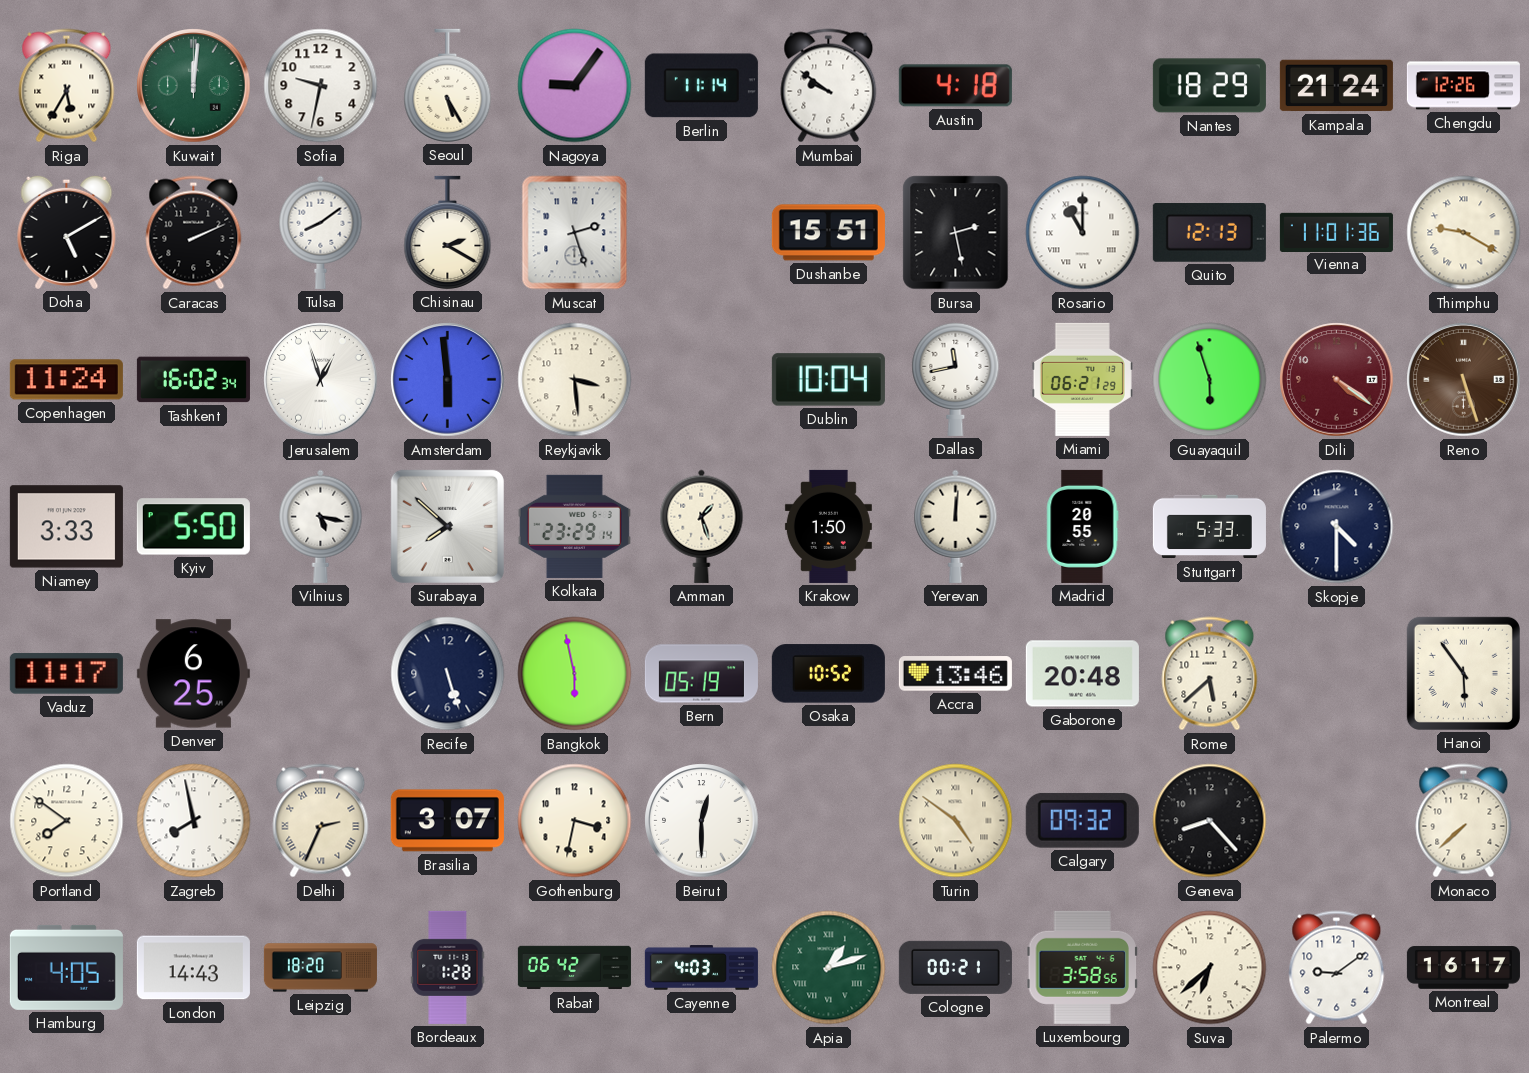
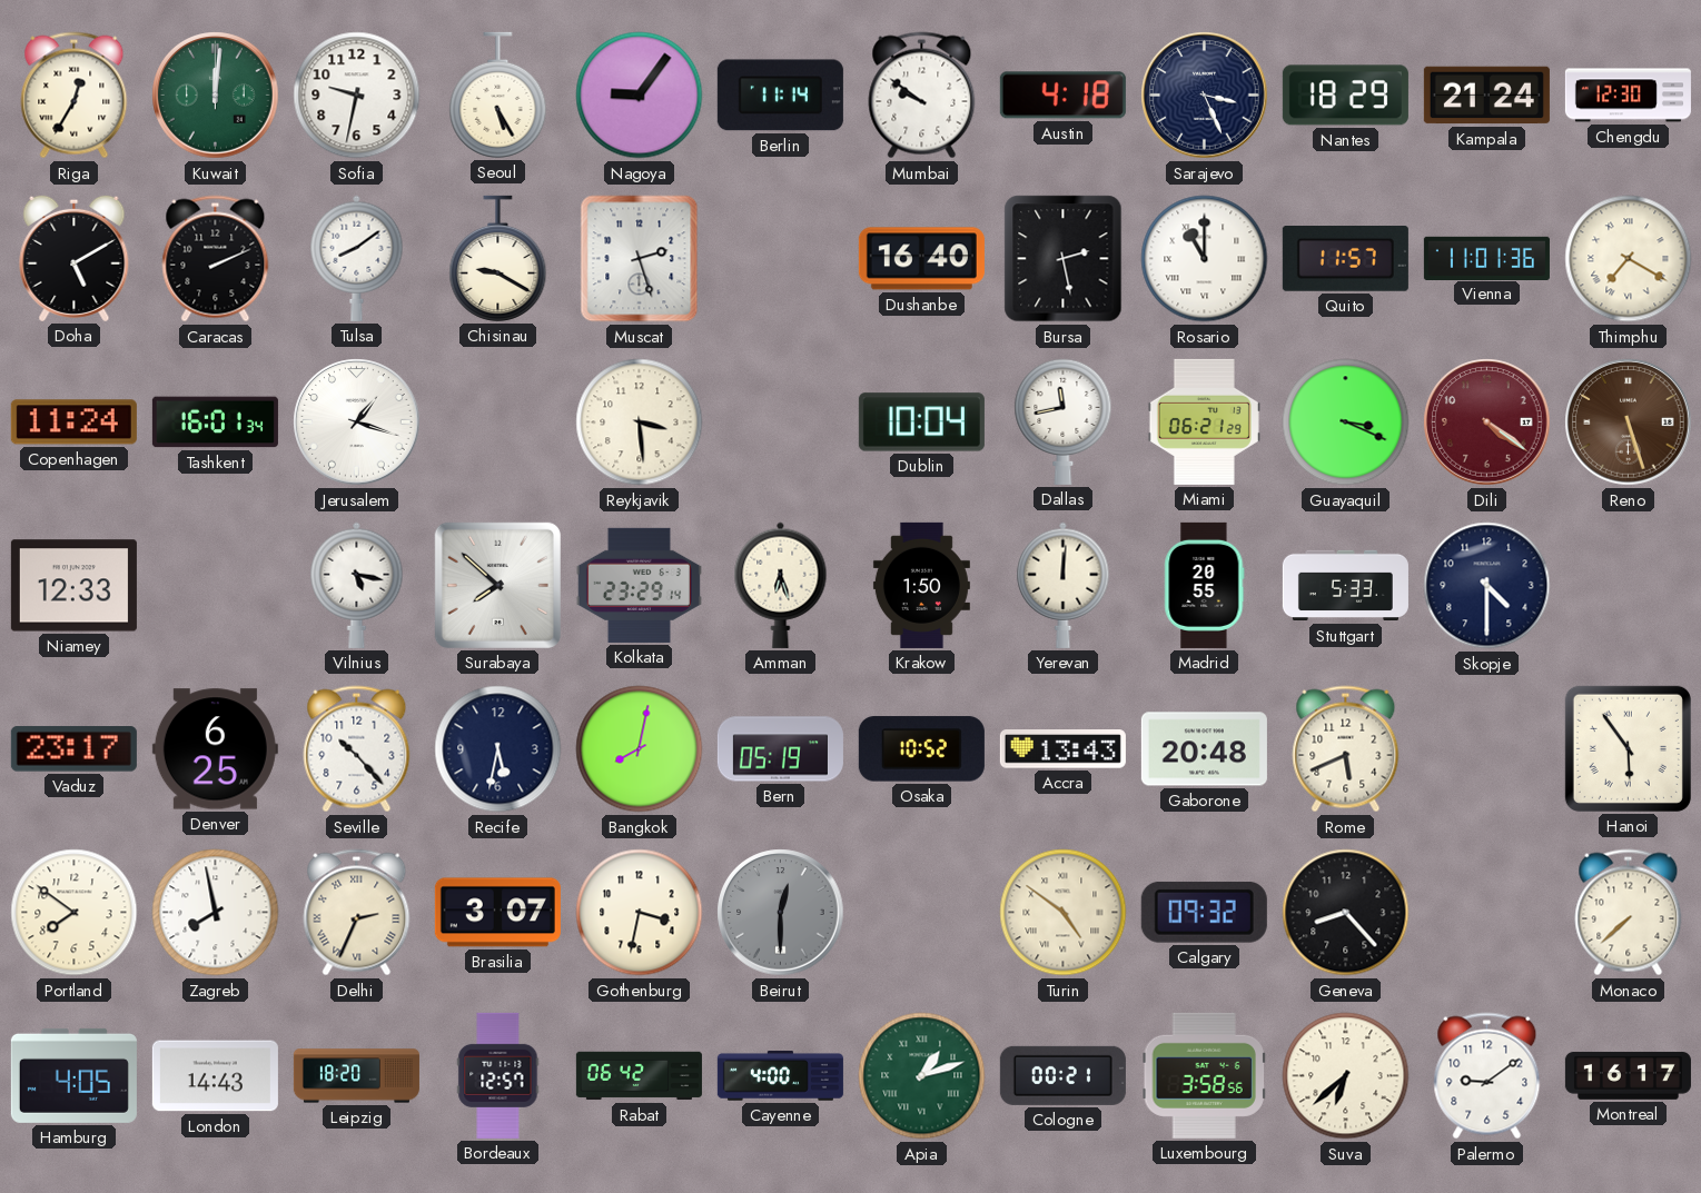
Riga: 5:35 -> 12:35 (75, 96)
Sarajevo: none -> 3:26 (1205, 96)
Chengdu: 12:26 -> 12:30 (1628, 96)
Chisinau: 2:20 -> 9:20 (498, 258)
Dushanbe: 15:51 -> 16:40 (921, 259)
Quito: 12:13 -> 11:57 (1345, 259)
Thimphu: 9:20 -> 7:20 (1629, 259)
Tashkent: 16:02 -> 16:01 (215, 422)
Jerusalem: 12:57 -> 1:18 (357, 422)
Amsterdam: 5:59 -> none (448, 380)
Guayaquil: 5:57 -> 3:19 (1346, 422)
Niamey: 3:33 -> 12:33 (73, 586)
Kyiv: 5:50 -> none (193, 527)
Amman: 1:27 -> 6:27 (781, 585)
Vaduz: 11:17 -> 23:17 (73, 749)
Seville: none -> 10:23 (357, 749)
Recife: 5:27 -> 5:32 (498, 749)
Bangkok: 5:58 -> 8:02 (640, 749)
Accra: 13:46 -> 13:43 (1062, 749)
Rome: 5:38 -> 5:41 (1346, 749)
Beirut dial: white -> grey (781, 913)
Bordeaux: 1:28 -> 12:57 (498, 1075)
Cayenne: 4:03 -> 4:00 (780, 1076)
